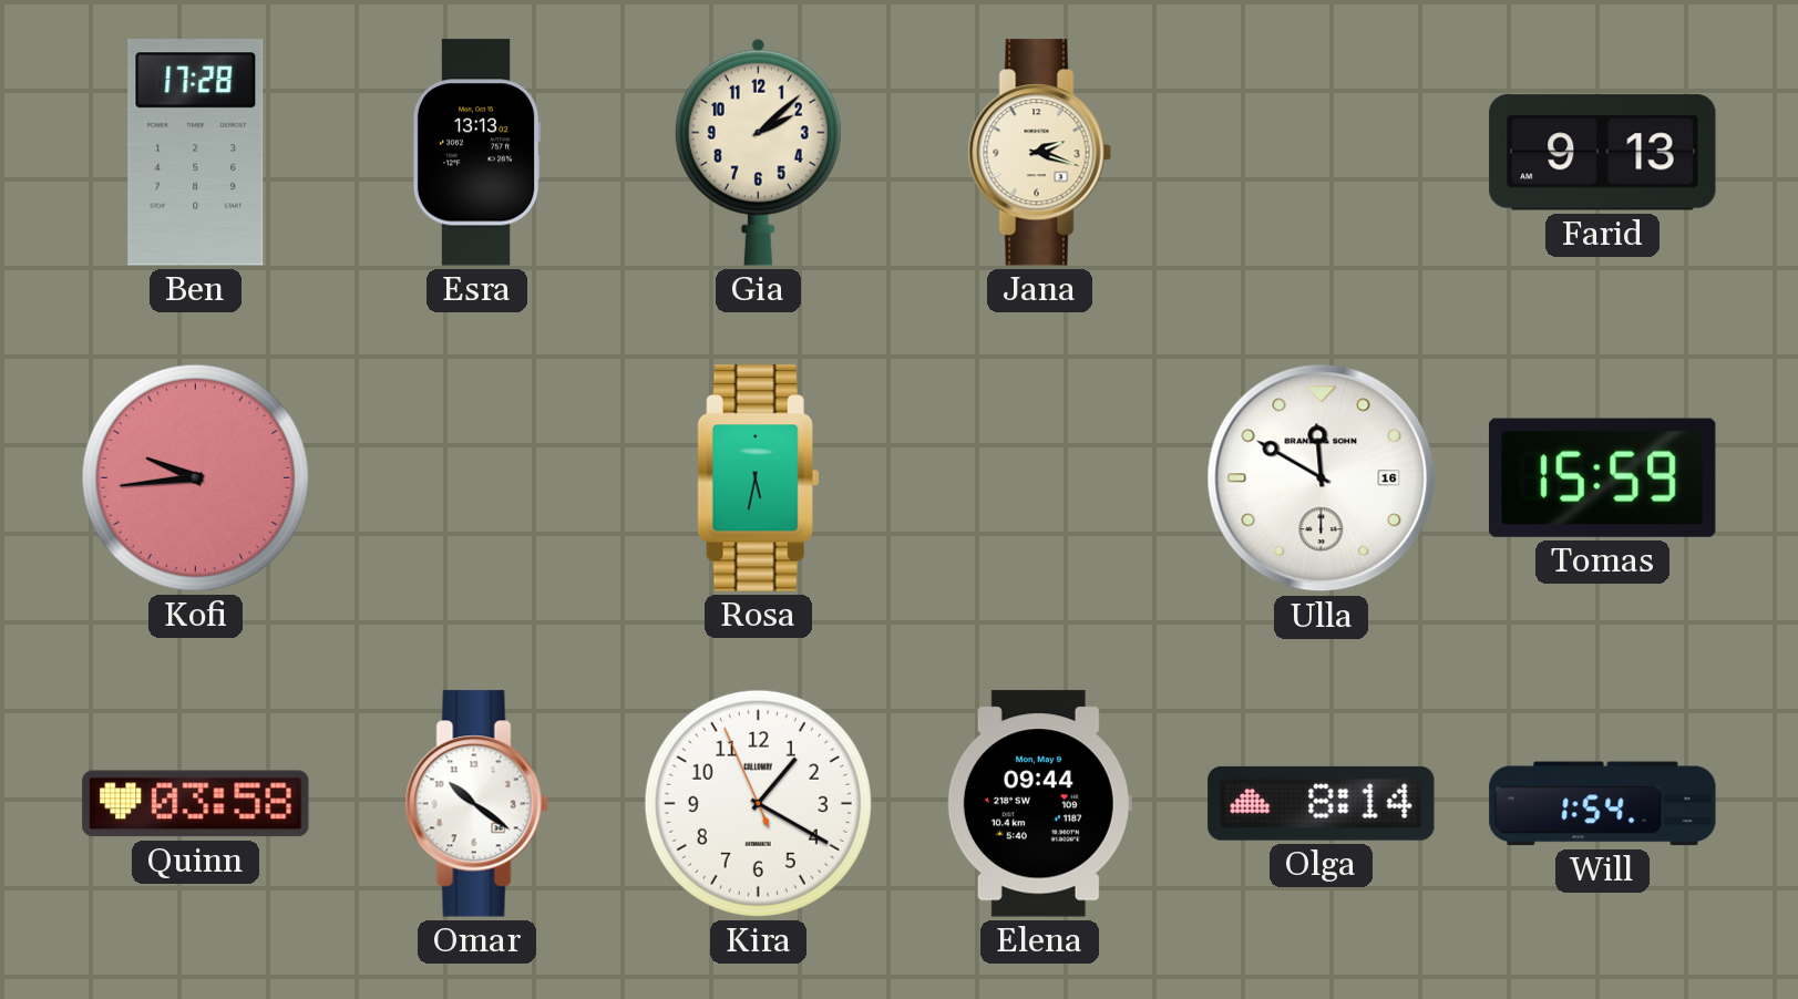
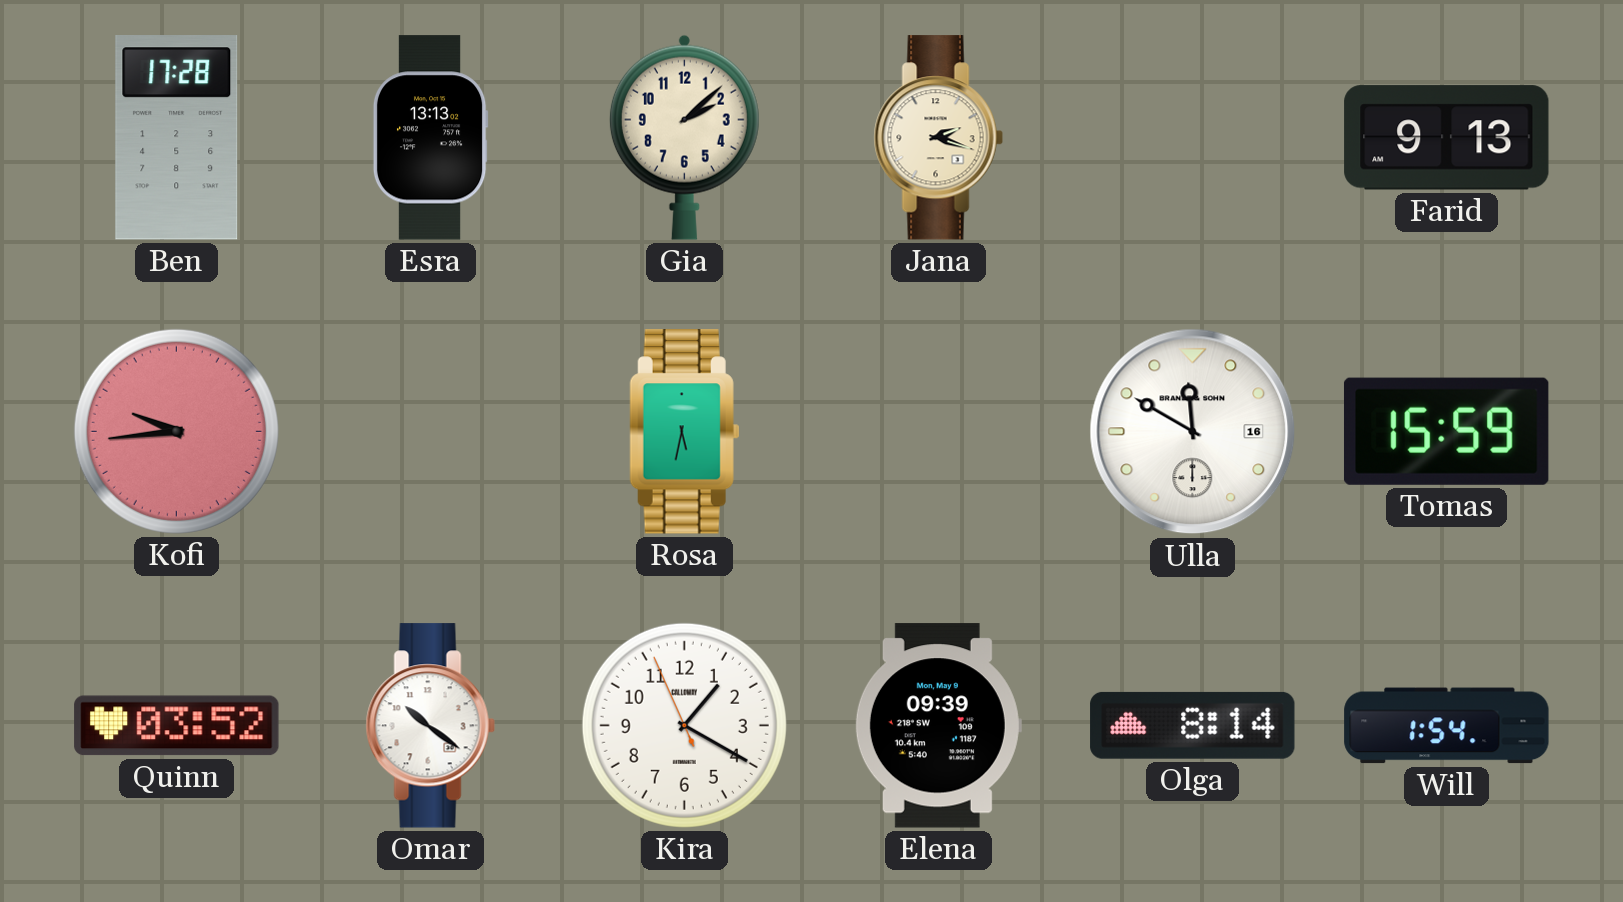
Quinn: 03:58 -> 03:52 (177, 726)
Elena: 09:44 -> 09:39 (938, 726)
